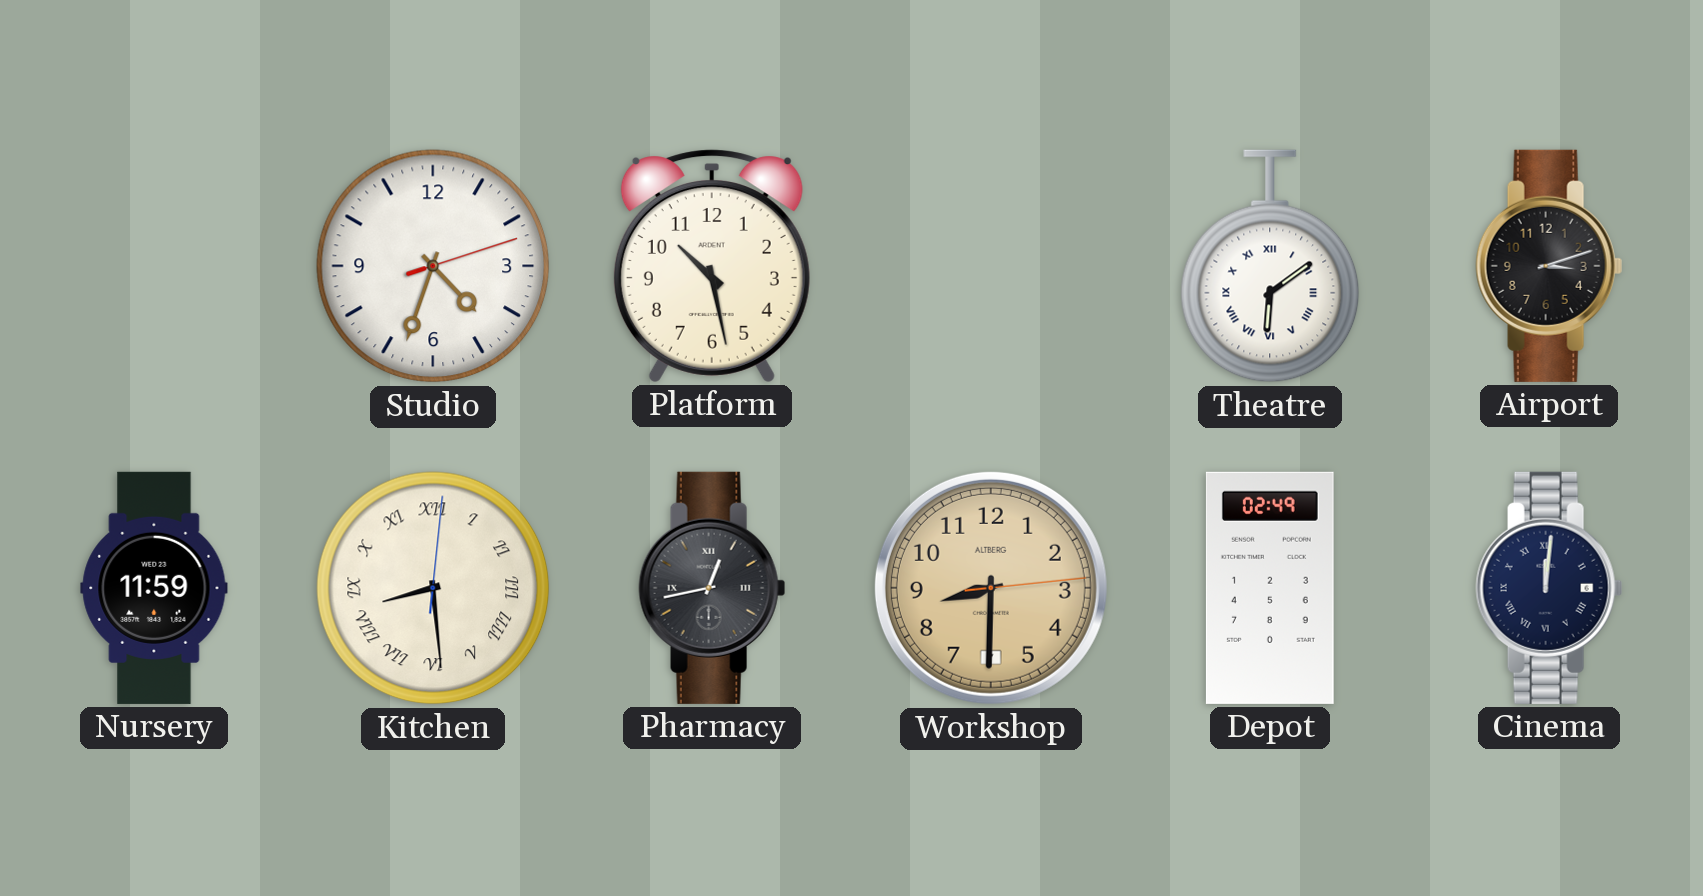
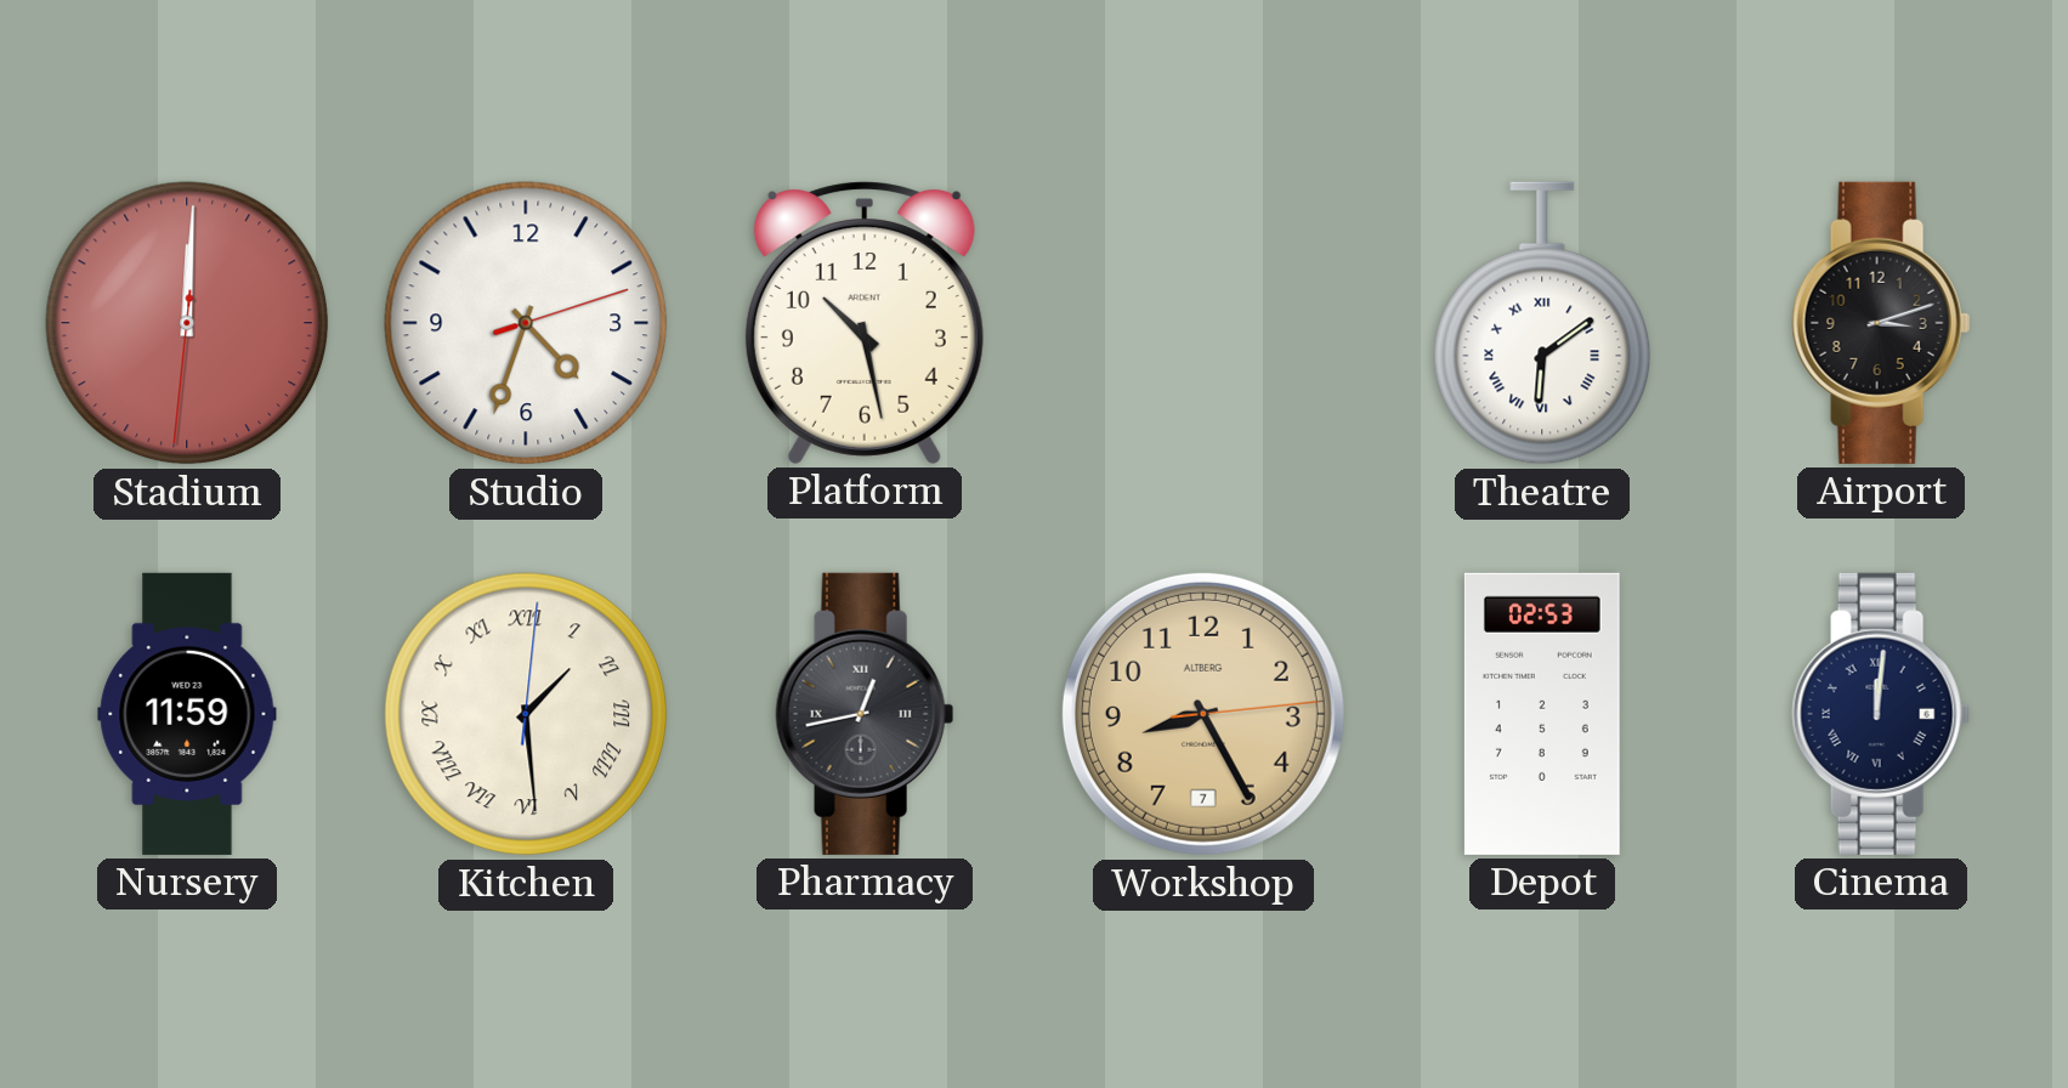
Stadium: none -> 12:00 (187, 323)
Kitchen: 8:29 -> 1:29 (526, 714)
Workshop: 8:30 -> 8:25 (1203, 714)
Depot: 02:49 -> 02:53 (1542, 714)
